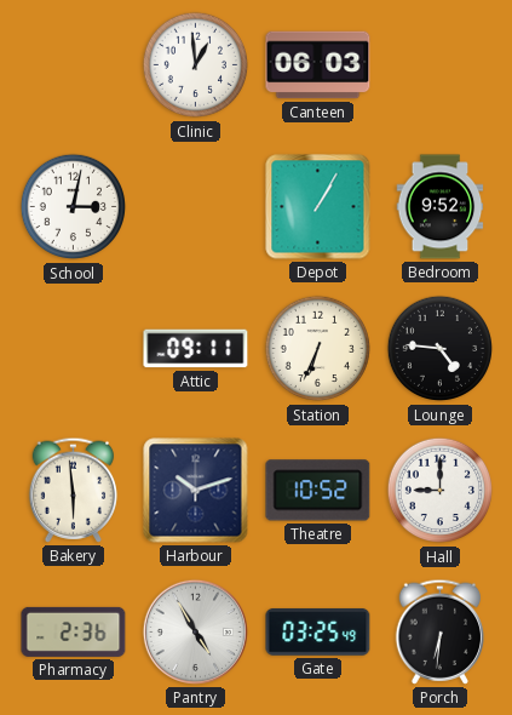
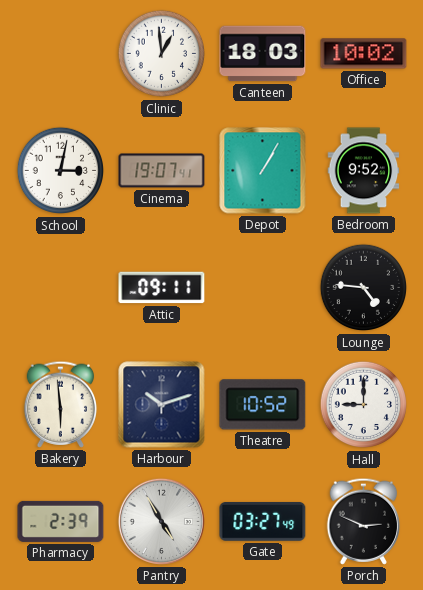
Canteen: 06:03 -> 18:03 (263, 54)
Office: none -> 10:02 (364, 54)
Cinema: none -> 19:07 (162, 171)
Station: 6:34 -> none (318, 349)
Pharmacy: 2:36 -> 2:39 (61, 521)
Gate: 03:25 -> 03:27 (263, 521)
Porch: 6:31 -> 2:49 (364, 521)
